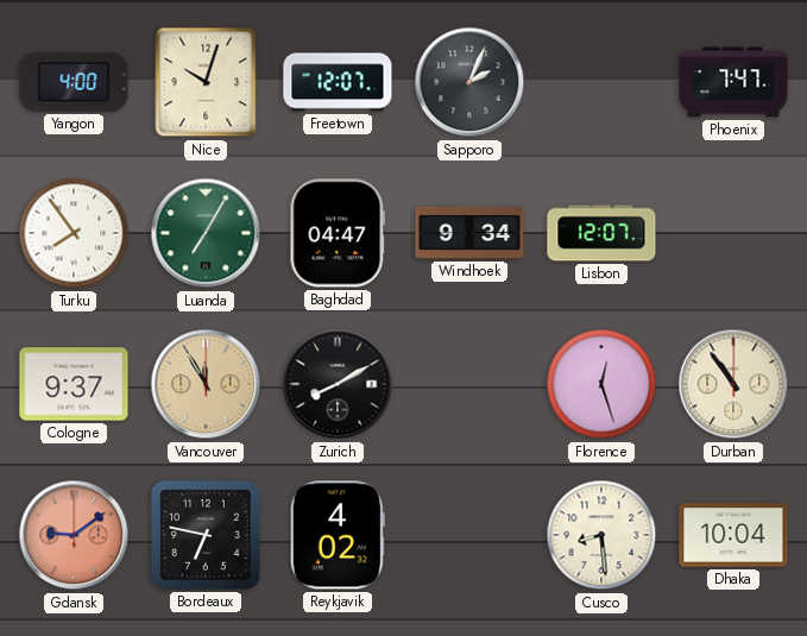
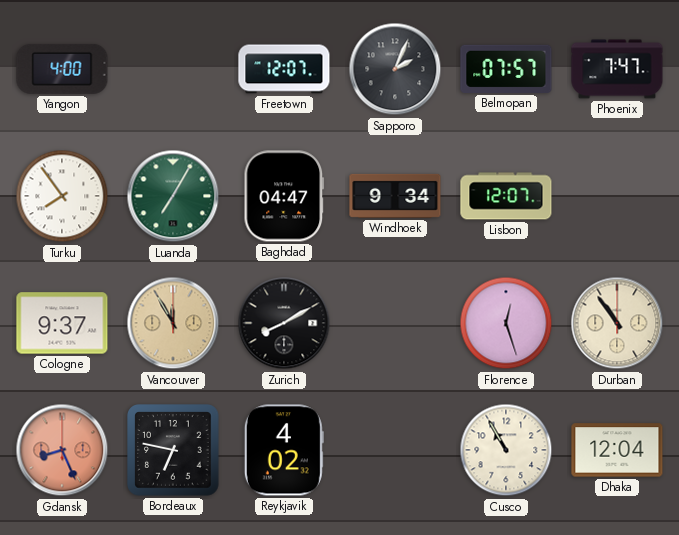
Nice: 10:03 -> none (206, 82)
Belmopan: none -> 07:57 (506, 69)
Gdansk: 9:09 -> 8:26 (62, 450)
Cusco: 8:29 -> 10:55 (506, 450)
Dhaka: 10:04 -> 12:04 (617, 450)
